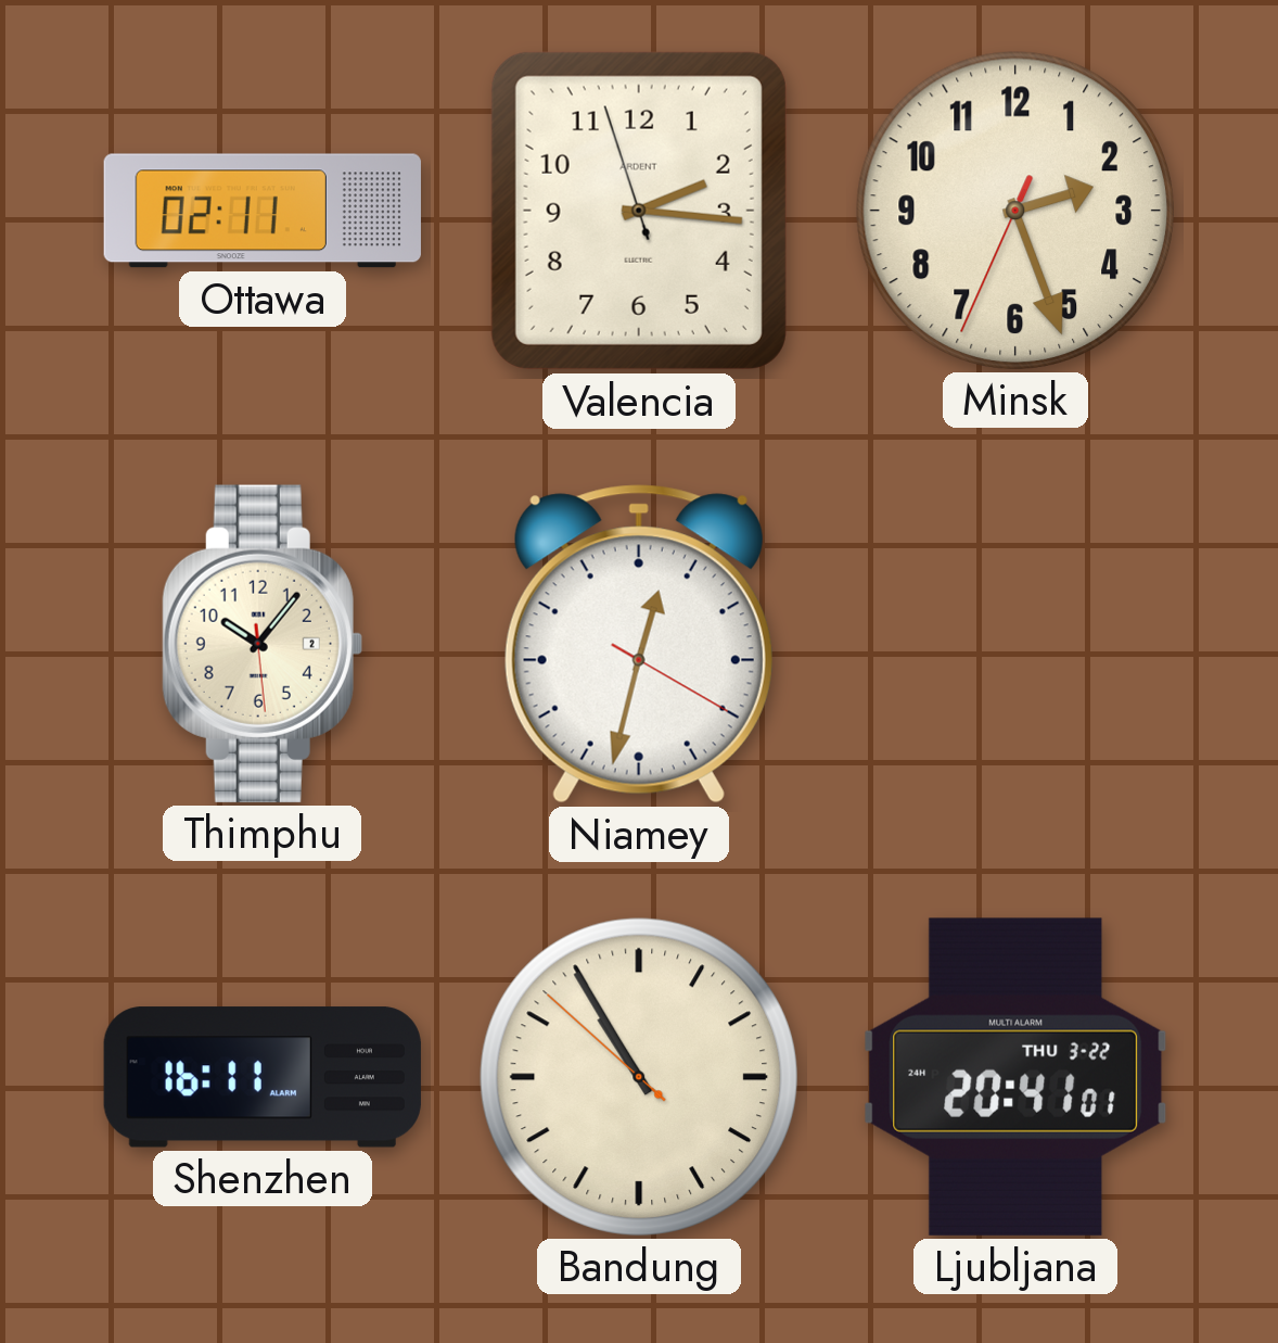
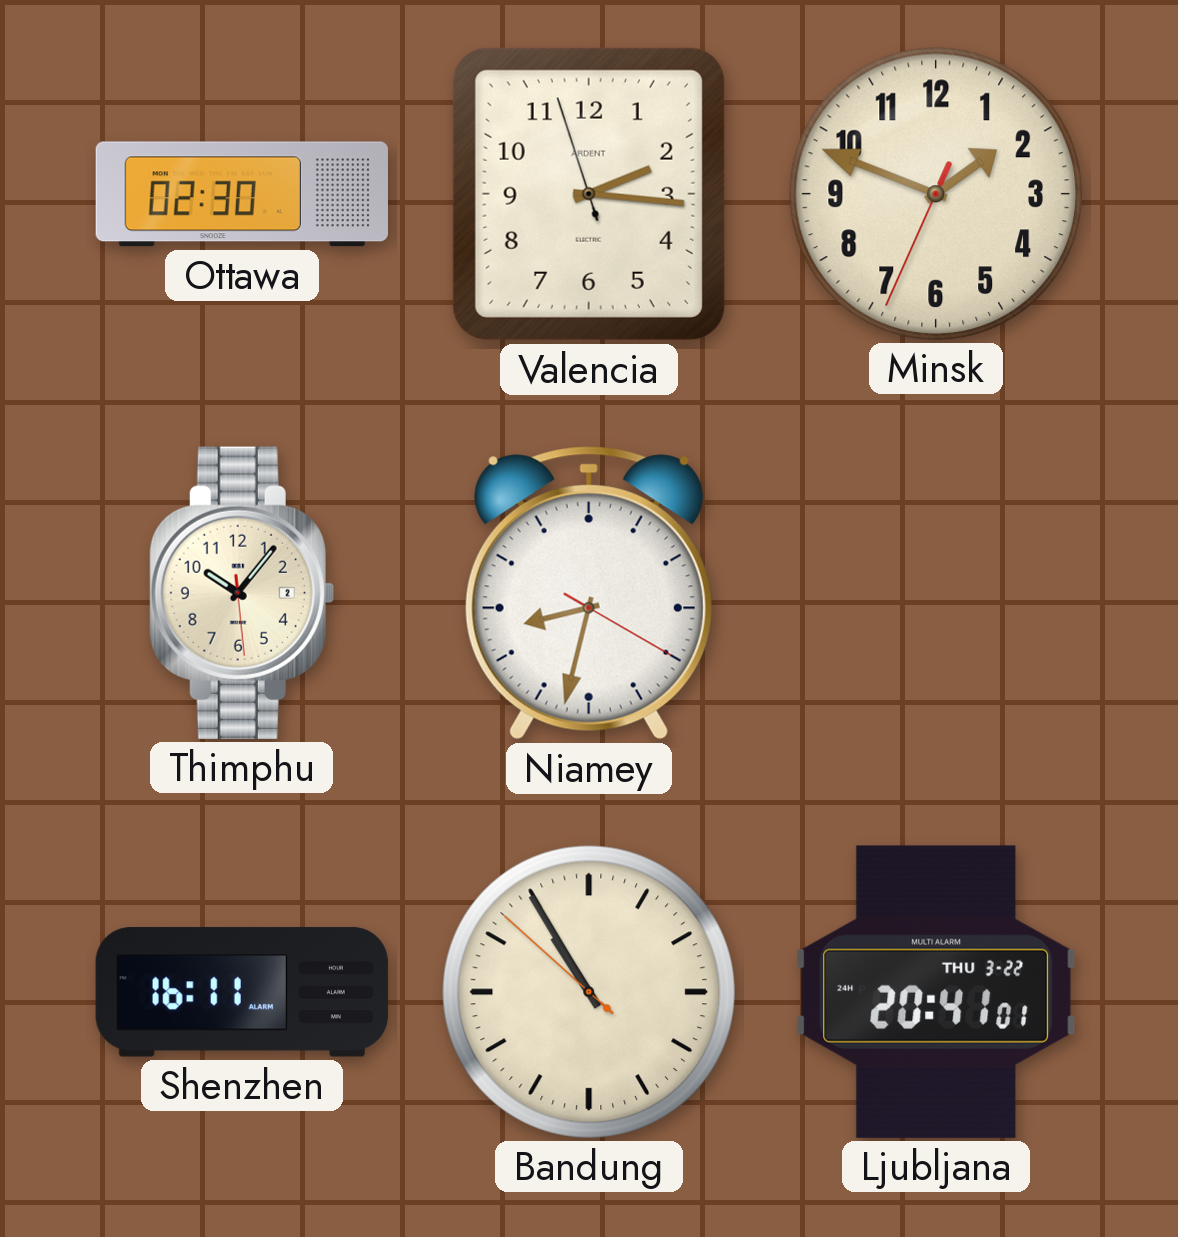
Ottawa: 02:11 -> 02:30 (242, 194)
Minsk: 2:26 -> 1:48 (936, 194)
Niamey: 12:32 -> 8:32 (589, 593)
